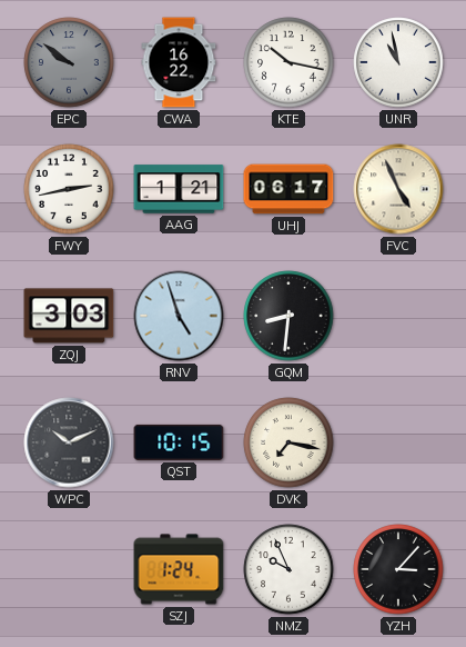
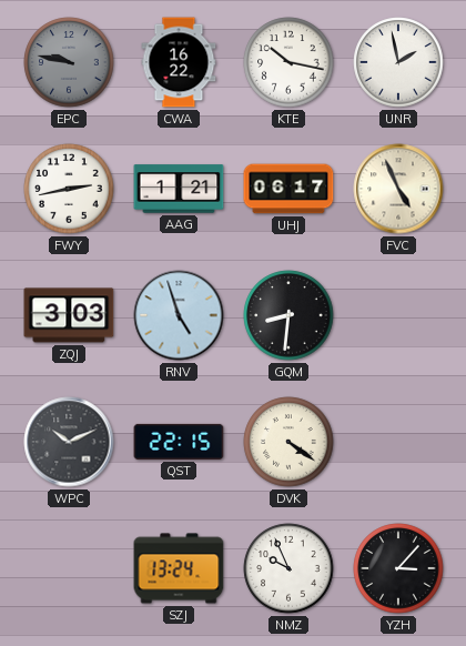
EPC: 9:51 -> 9:47 (69, 62)
UNR: 10:58 -> 1:58 (398, 62)
QST: 10:15 -> 22:15 (179, 442)
DVK: 7:17 -> 4:21 (288, 442)
SZJ: 1:24 -> 13:24 (179, 568)
